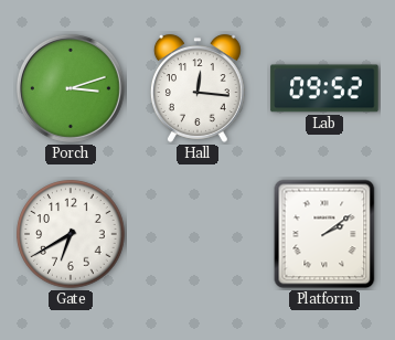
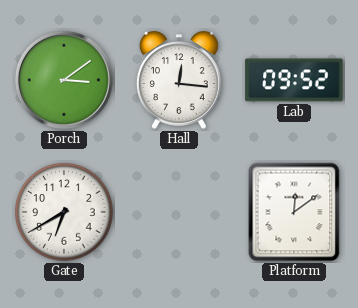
Porch: 3:12 -> 3:09 (64, 80)
Platform: 2:09 -> 12:09 (294, 212)
